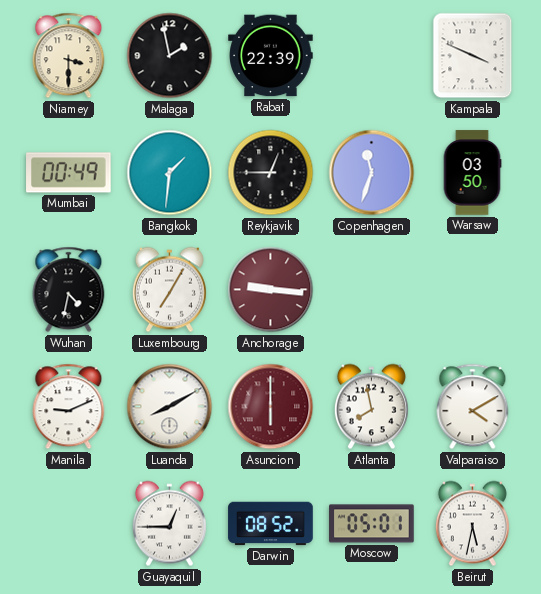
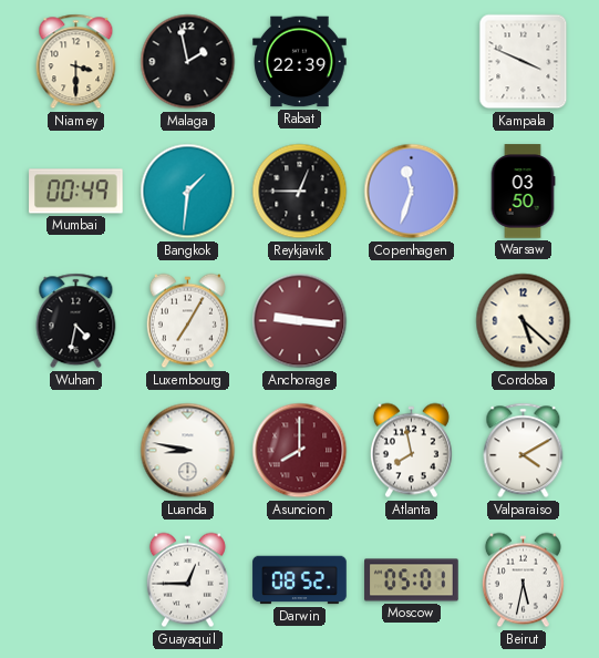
Cordoba: none -> 5:22 (524, 321)
Manila: 9:11 -> none (69, 407)
Luanda: 8:10 -> 8:47 (188, 451)
Asuncion: 6:00 -> 8:00 (300, 451)
